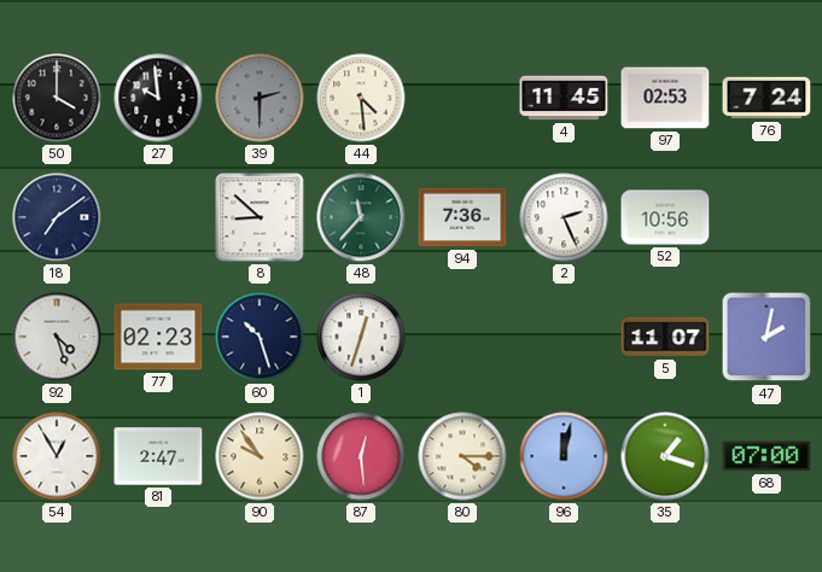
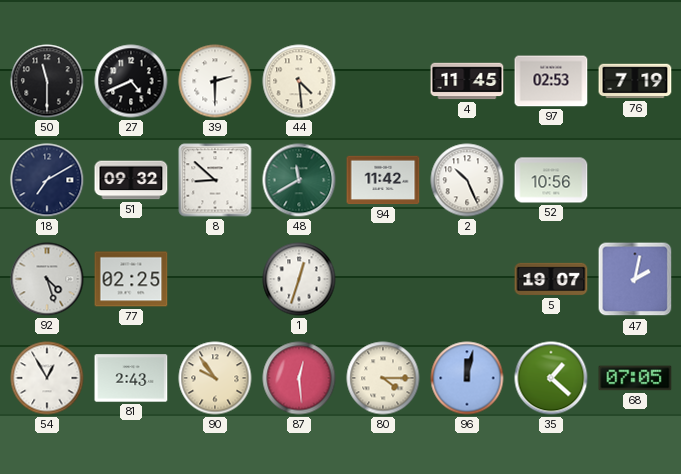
50: 4:00 -> 11:30 (47, 81)
27: 9:59 -> 4:41 (131, 81)
39 dial: grey -> white (215, 81)
76: 7:24 -> 7:19 (635, 81)
18: 7:09 -> 7:10 (47, 180)
51: none -> 09:32 (131, 180)
48: 11:37 -> 11:40 (299, 180)
94: 7:36 -> 11:42 (383, 180)
2: 2:26 -> 10:26 (467, 180)
77: 02:23 -> 02:25 (131, 279)
60: 10:27 -> none (260, 337)
5: 11:07 -> 19:07 (551, 279)
81: 2:47 -> 2:43 (131, 378)
35: 1:18 -> 1:22 (551, 378)
68: 07:00 -> 07:05 (635, 378)
